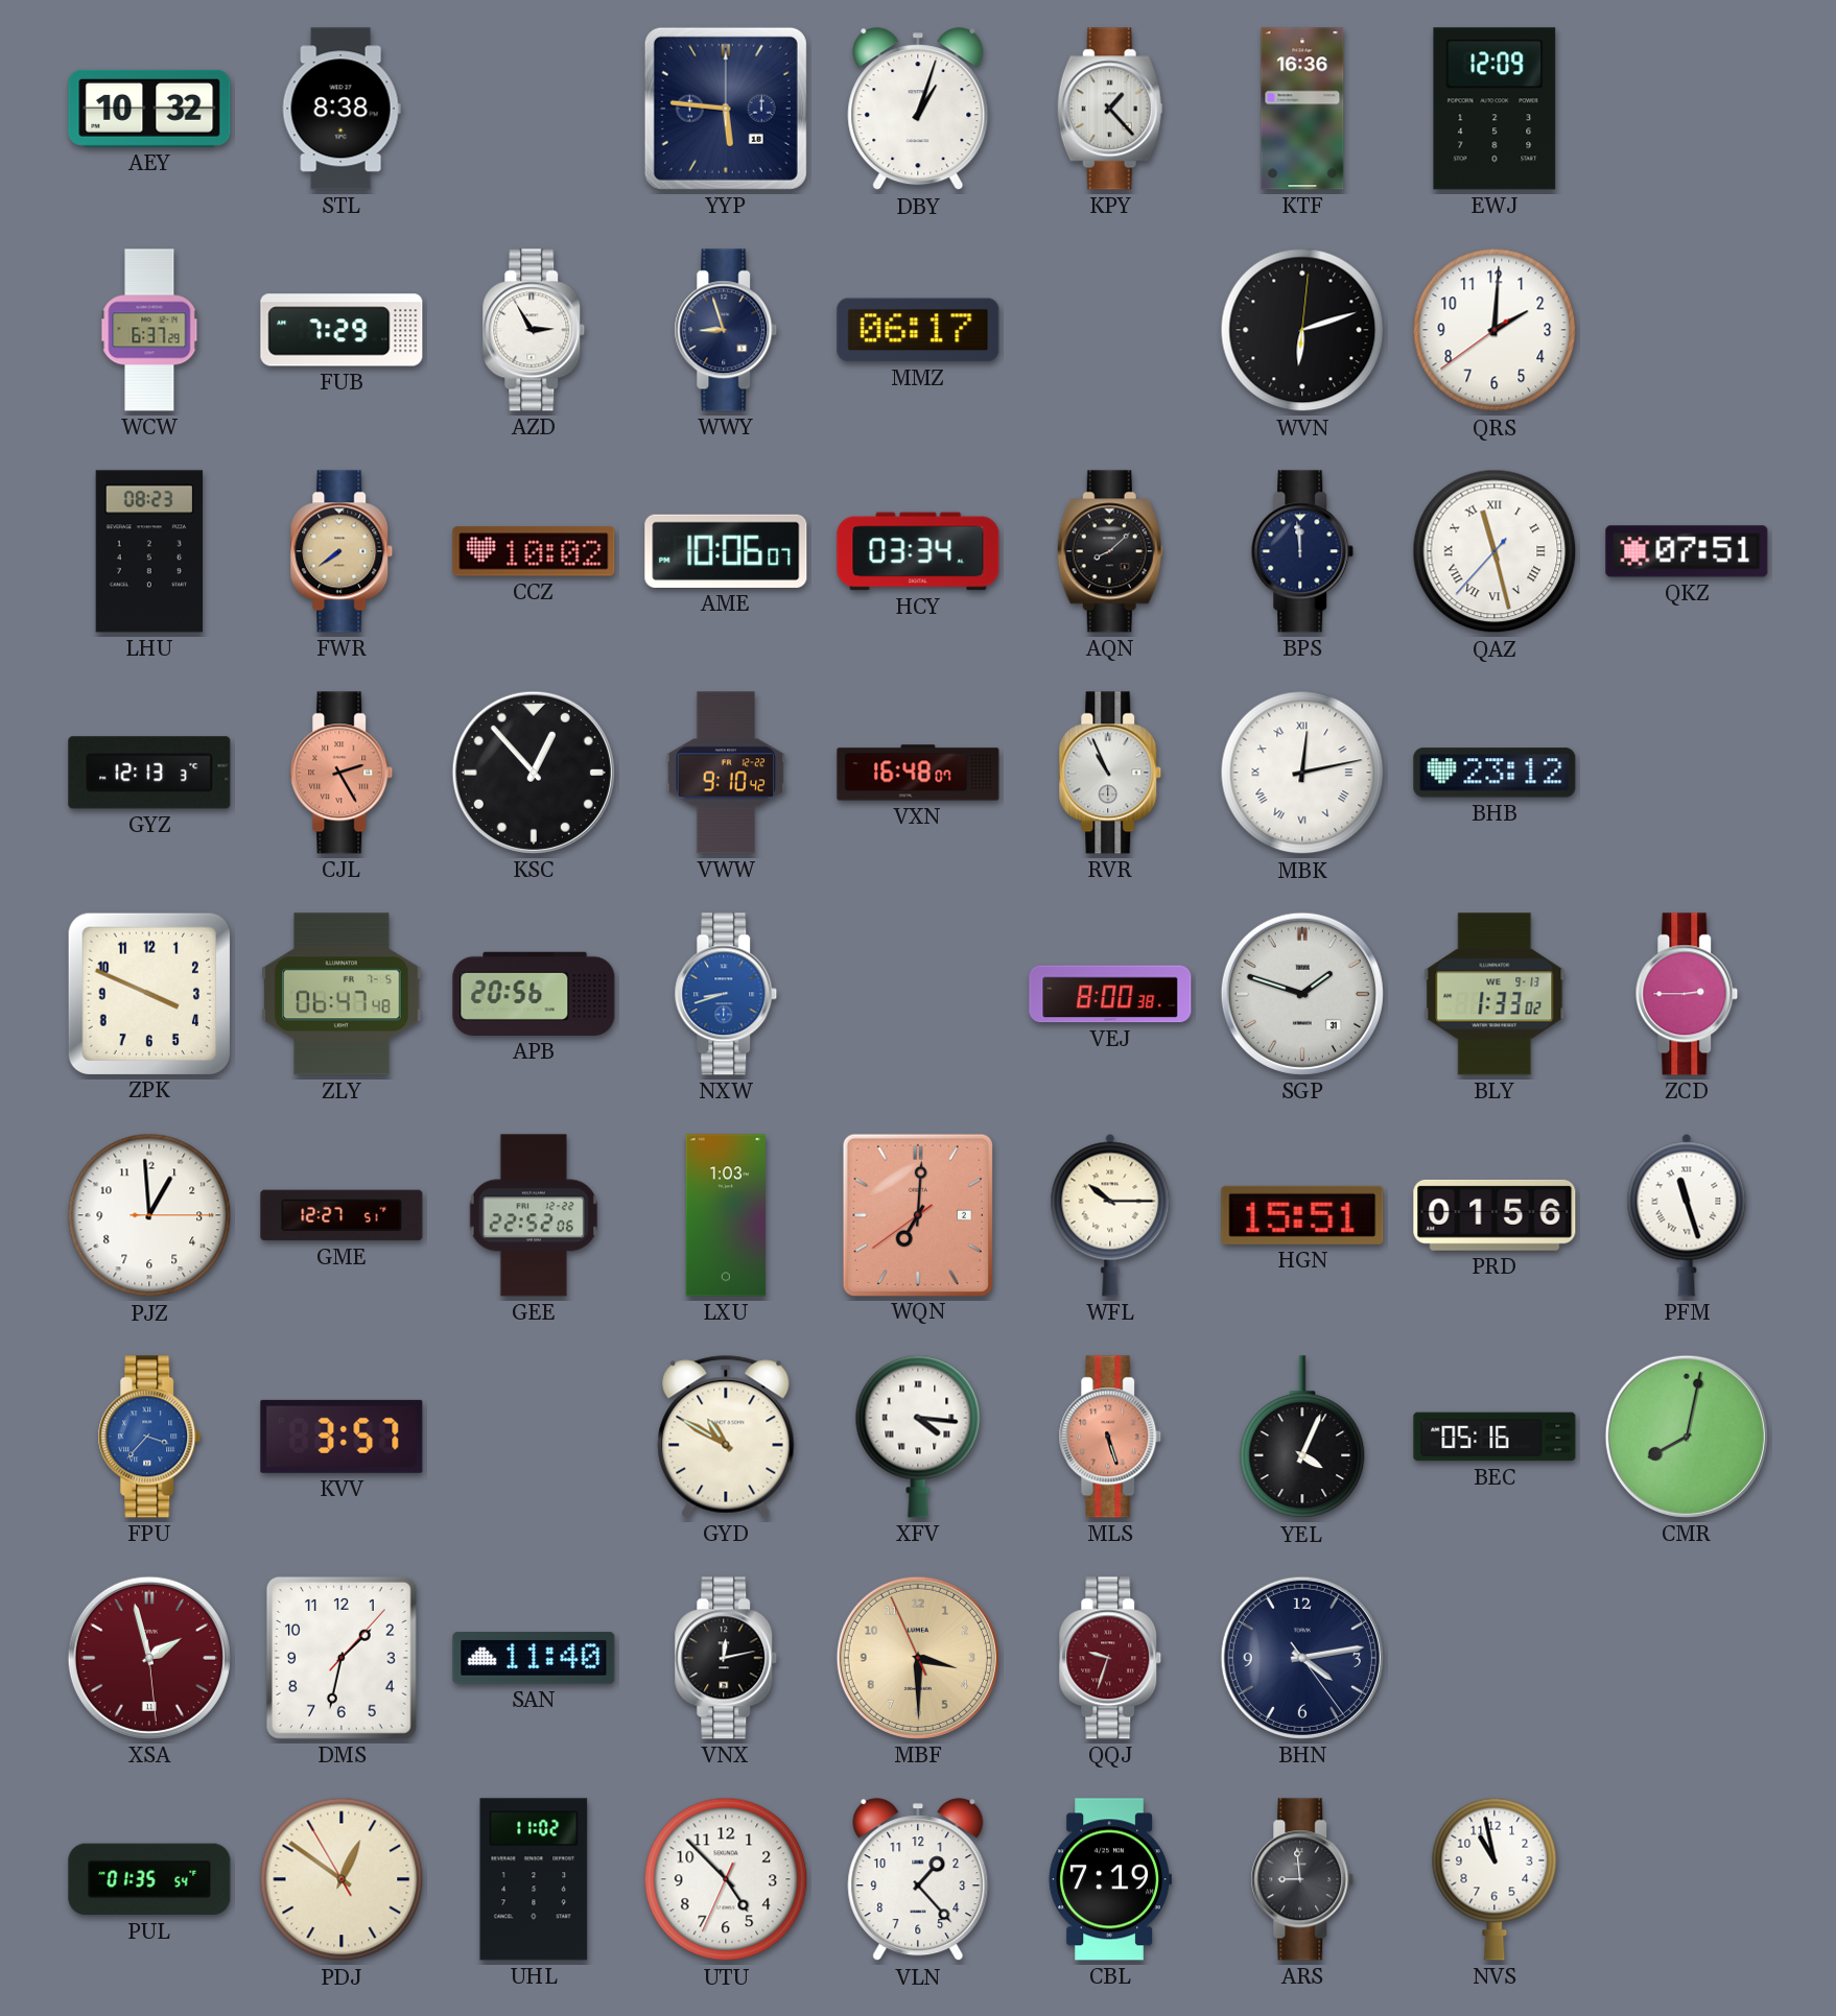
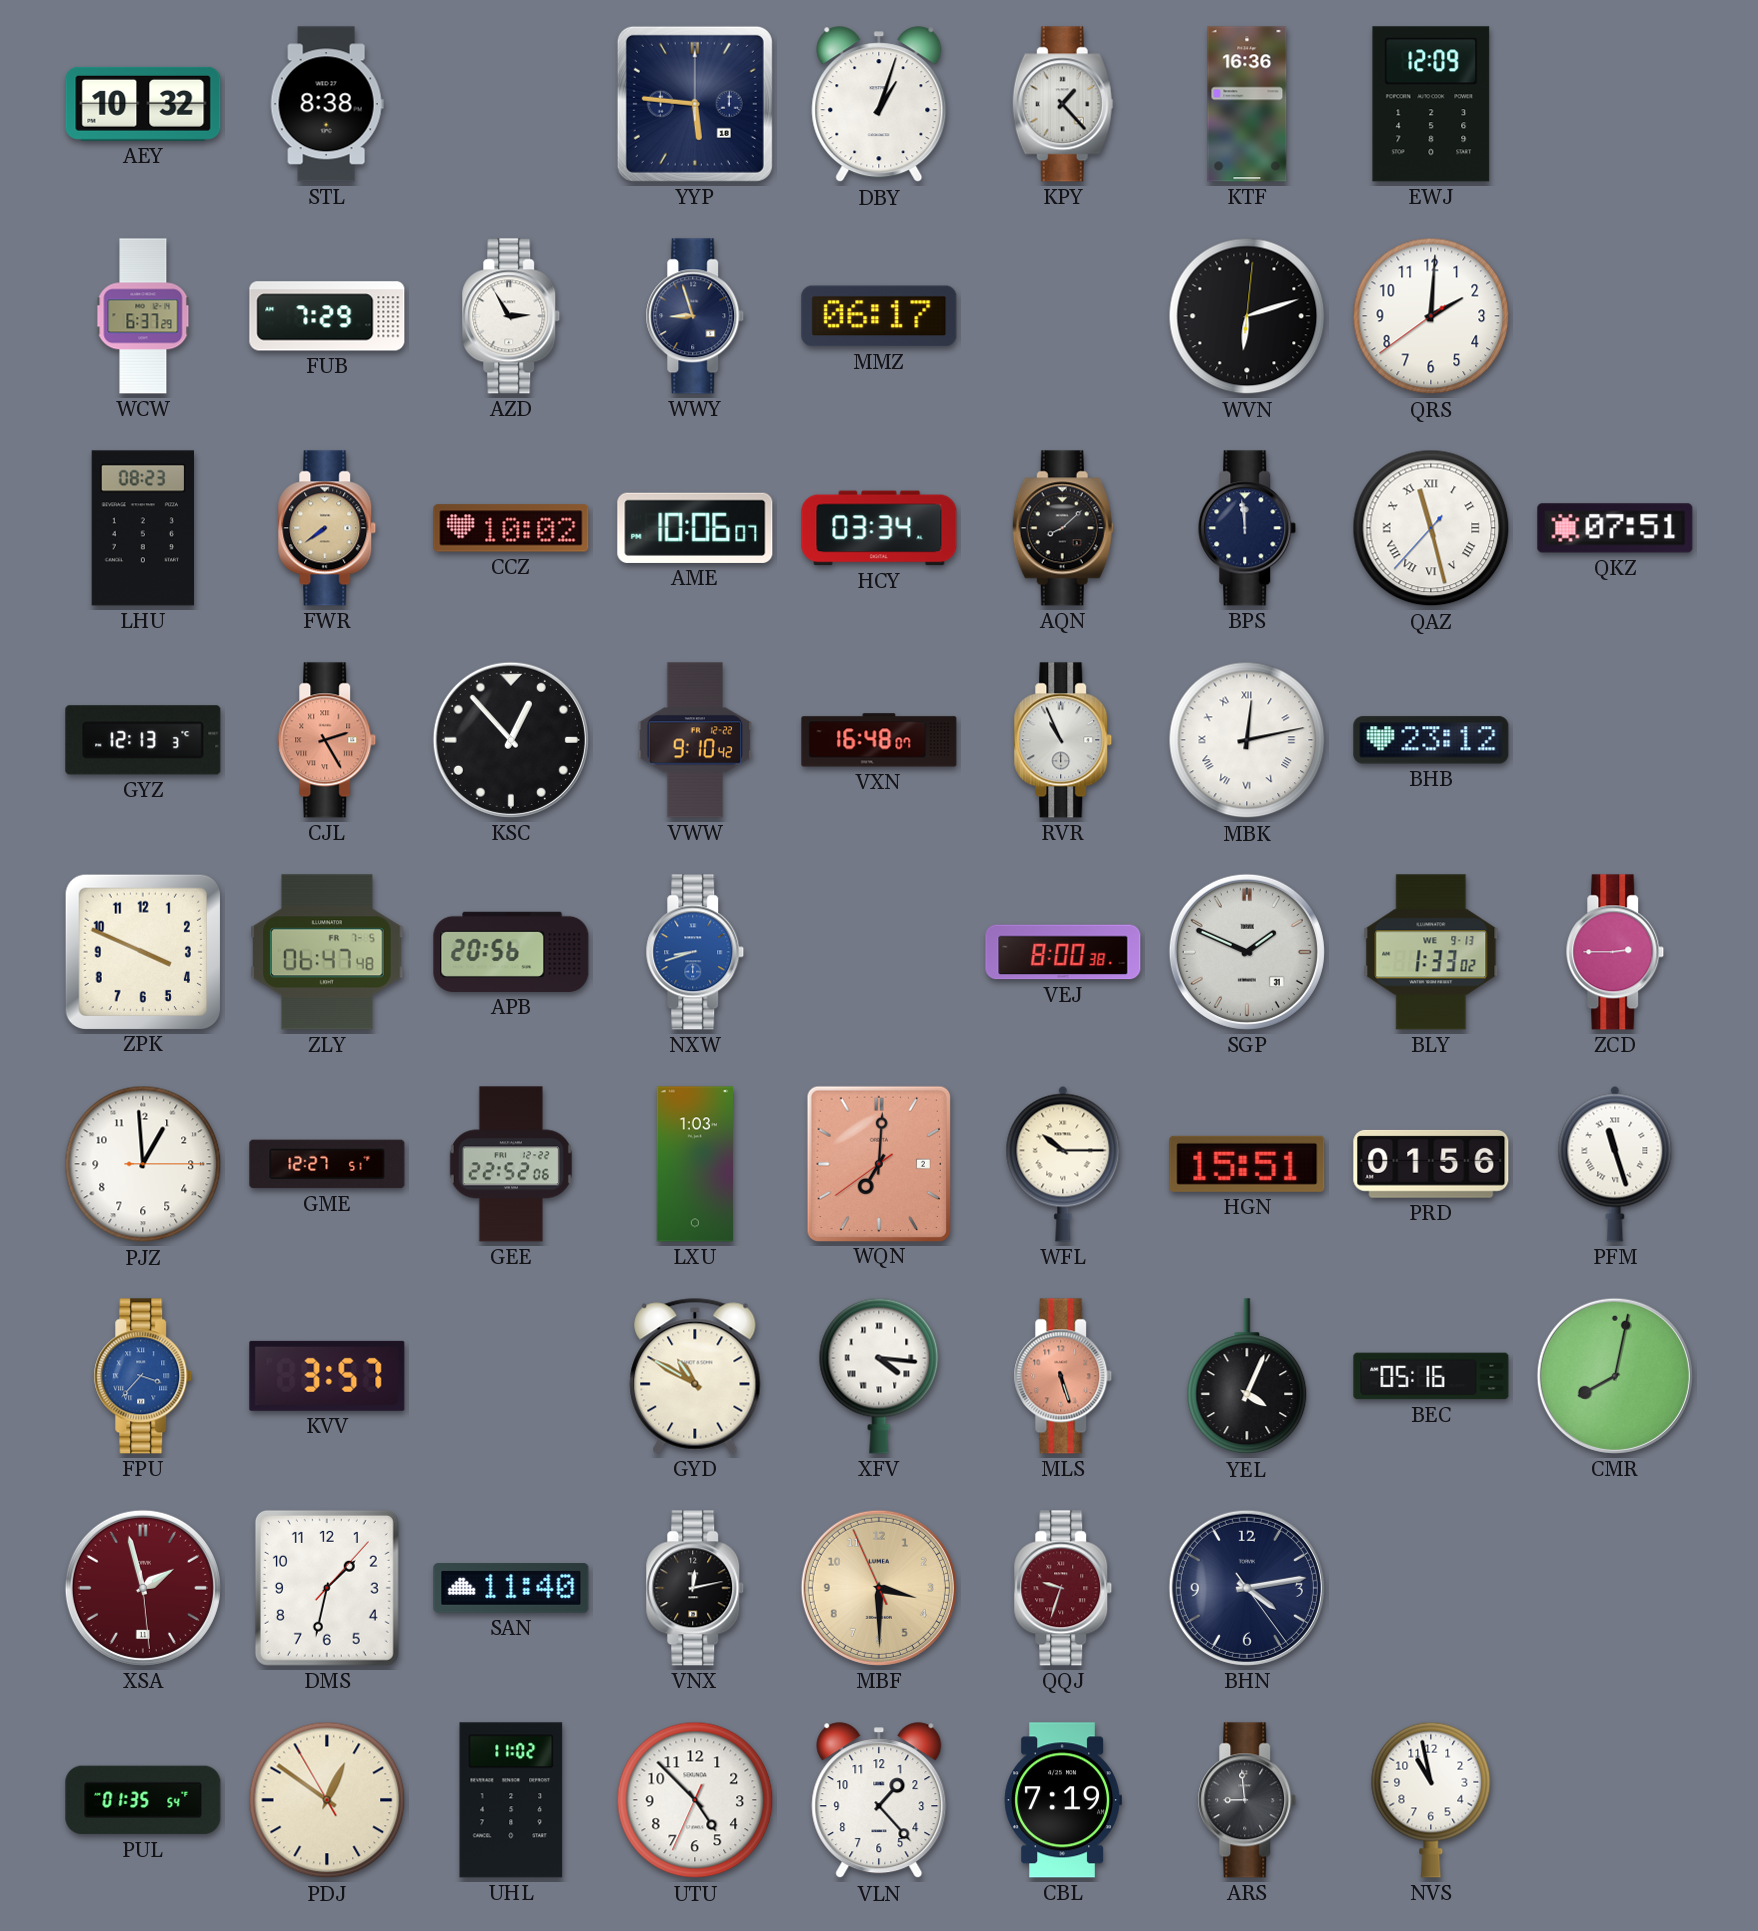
SGP: 1:48 -> 1:49 (1247, 952)
